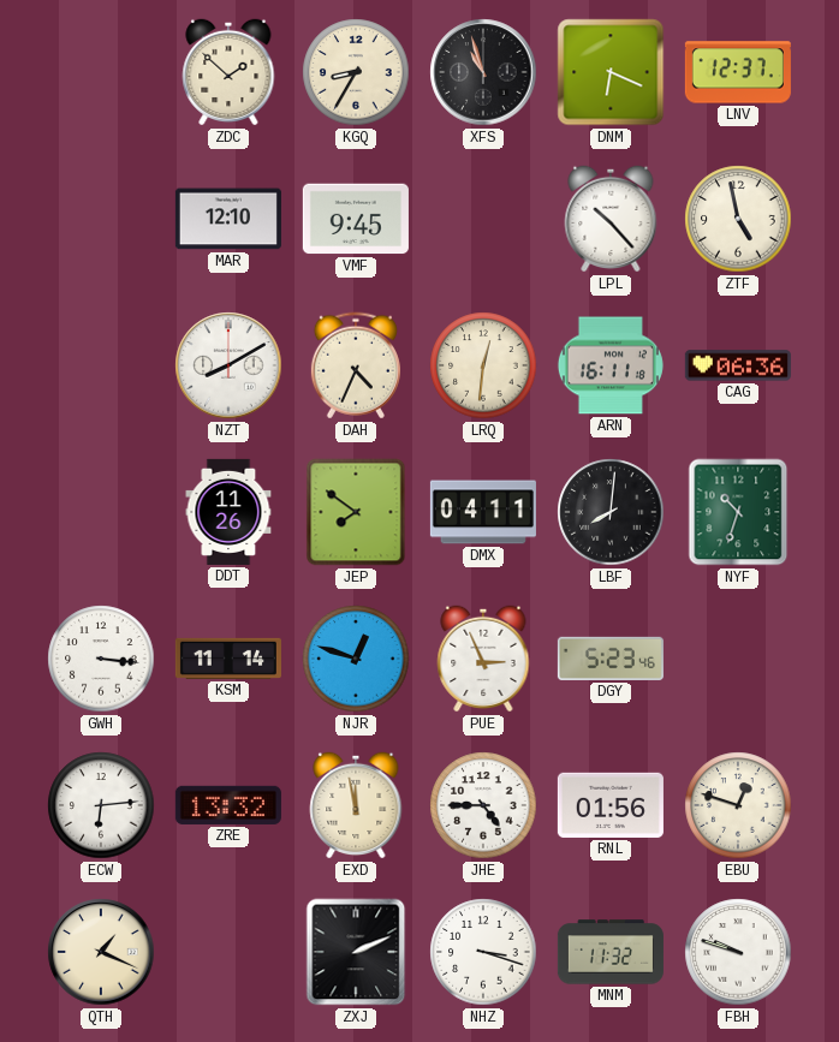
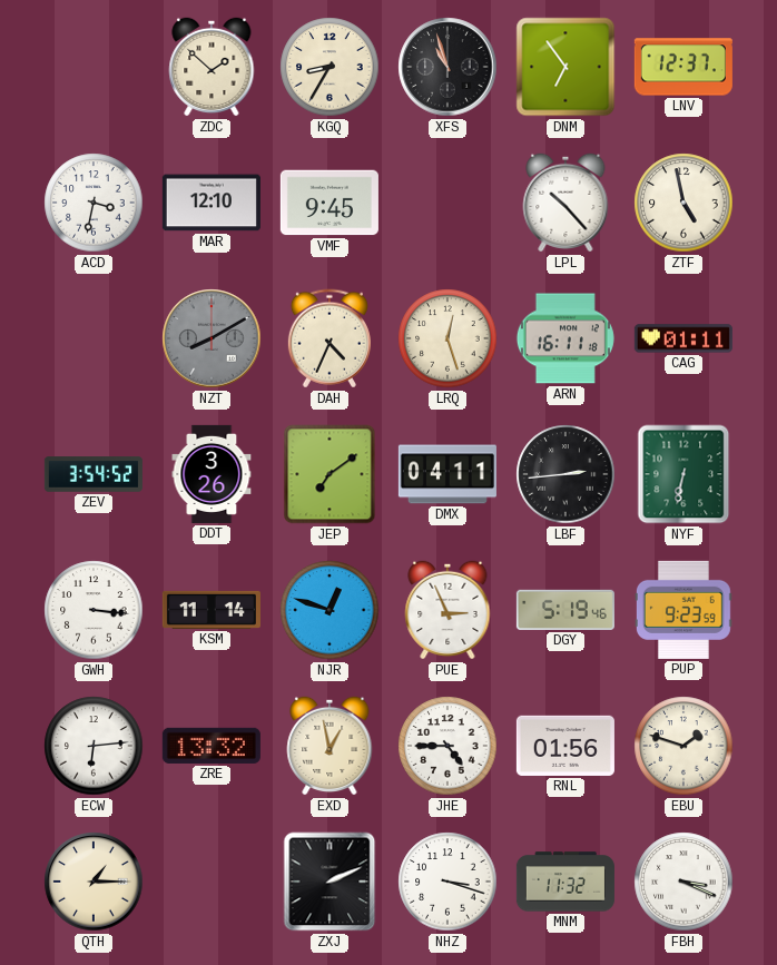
DNM: 6:19 -> 6:54 (565, 67)
ACD: none -> 3:32 (94, 203)
NZT dial: white -> grey (212, 338)
LRQ: 12:31 -> 12:27 (447, 338)
CAG: 06:36 -> 01:11 (683, 338)
ZEV: none -> 3:54 (94, 474)
DDT: 11:26 -> 3:26 (212, 474)
JEP: 7:51 -> 7:09 (330, 474)
LBF: 8:01 -> 2:44 (565, 474)
NYF: 10:33 -> 6:32 (683, 474)
DGY: 5:23 -> 5:19 (565, 610)
PUP: none -> 9:23 (683, 610)
EXD: 11:58 -> 12:58 (330, 746)
EBU: 12:48 -> 1:48 (683, 746)
QTH: 1:19 -> 1:15 (94, 882)
FBH: 9:48 -> 3:19 (683, 882)
